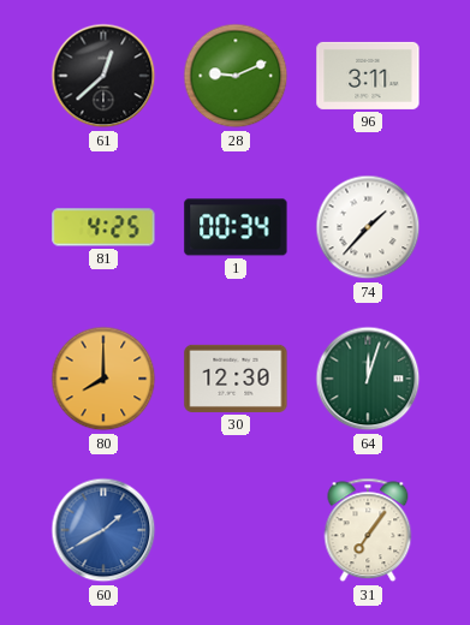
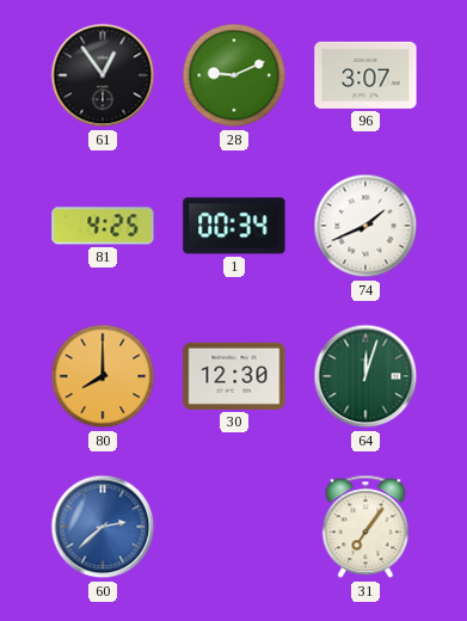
61: 12:38 -> 12:54 (103, 75)
96: 3:11 -> 3:07 (365, 75)
74: 1:37 -> 1:41 (365, 226)
60: 1:40 -> 2:38 (103, 527)
